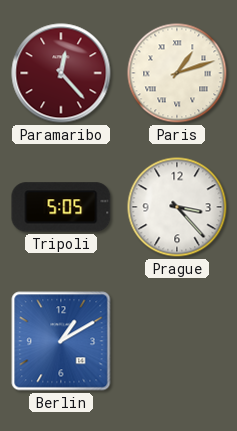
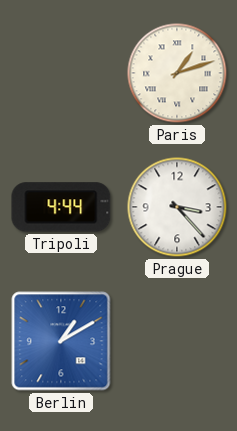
Paramaribo: 12:23 -> none (61, 73)
Tripoli: 5:05 -> 4:44 (61, 207)
